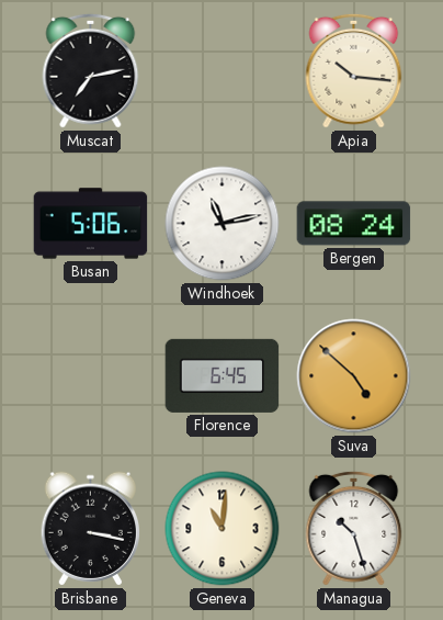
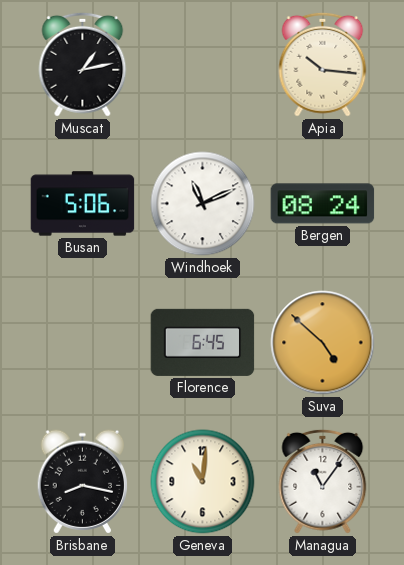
Muscat: 7:13 -> 1:13 (83, 64)
Windhoek: 11:13 -> 11:11 (203, 204)
Brisbane: 3:17 -> 8:17 (82, 482)
Managua: 10:27 -> 11:06 (323, 481)
